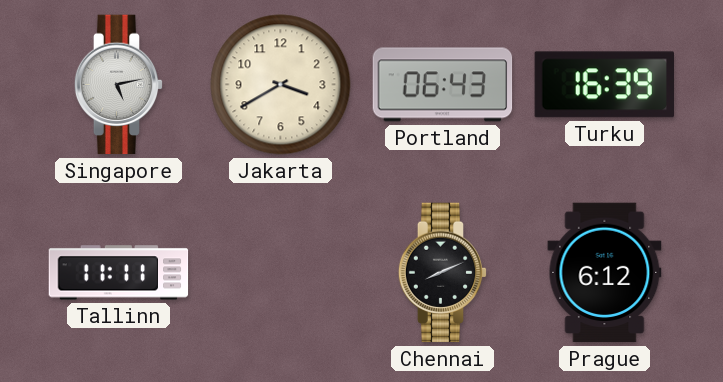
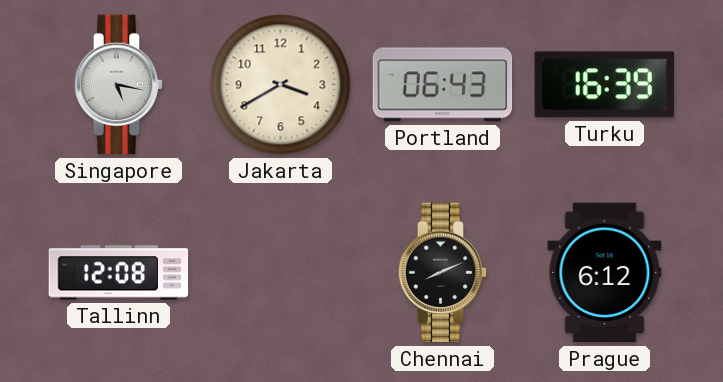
Singapore: 5:13 -> 5:17 (119, 85)
Tallinn: 11:11 -> 12:08 (119, 273)
